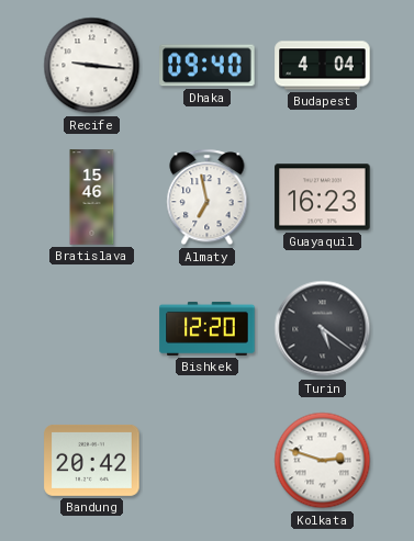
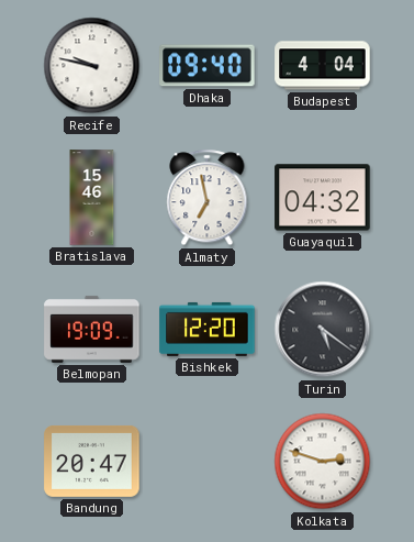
Recife: 9:16 -> 9:47 (92, 66)
Guayaquil: 16:23 -> 04:32 (323, 198)
Belmopan: none -> 19:09 (92, 329)
Bandung: 20:42 -> 20:47 (92, 461)
